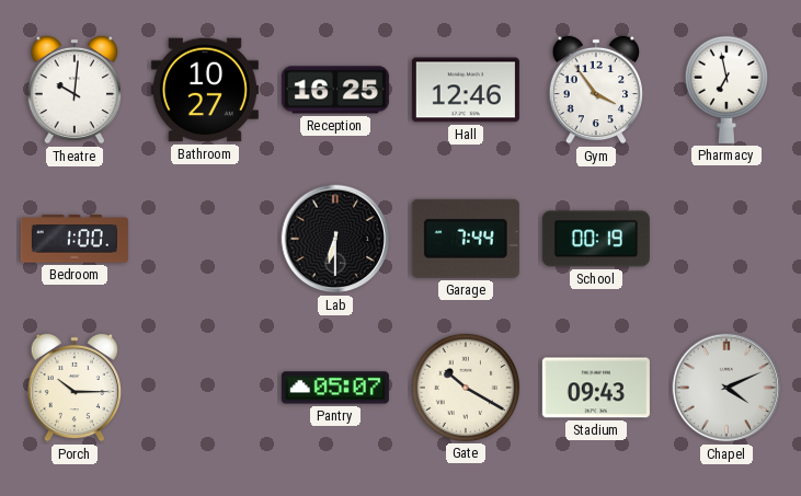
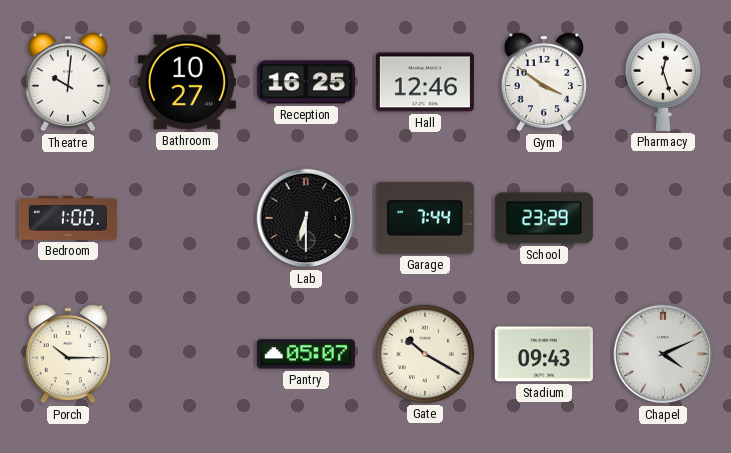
Gym: 3:54 -> 3:51 (543, 82)
Pharmacy: 6:58 -> 12:27 (663, 82)
School: 00:19 -> 23:29 (544, 218)
